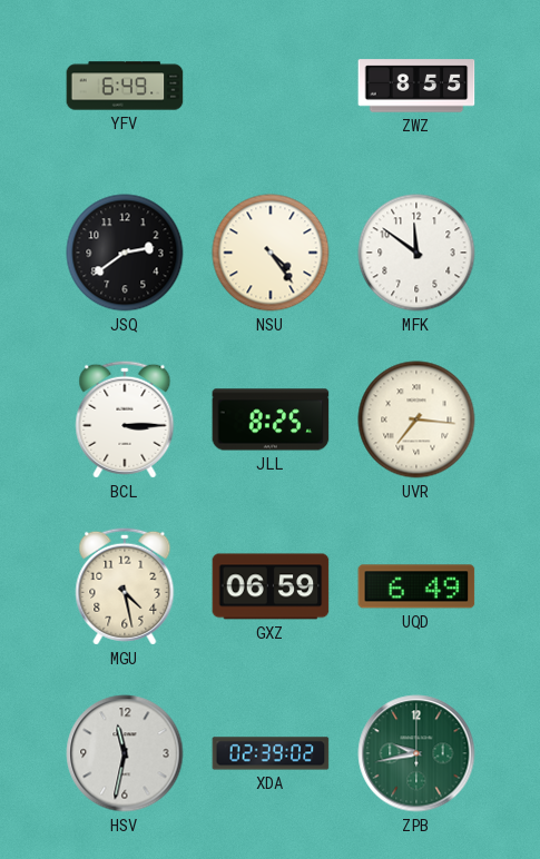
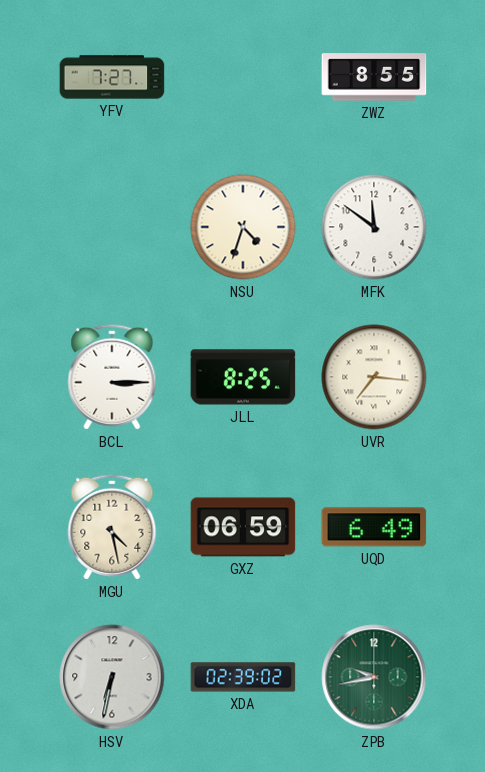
YFV: 6:49 -> 7:27 (112, 77)
JSQ: 2:39 -> none (125, 253)
NSU: 4:24 -> 4:33 (243, 227)
HSV: 11:32 -> 6:32 (112, 677)
